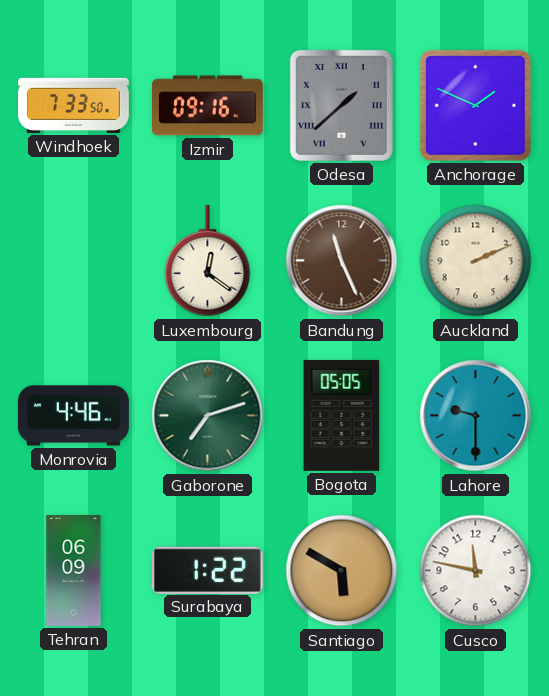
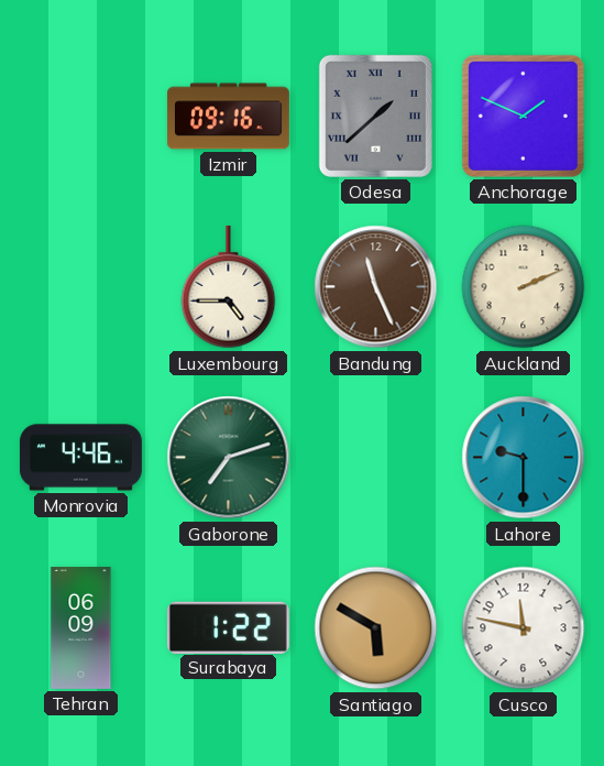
Windhoek: 7:33 -> none (73, 105)
Luxembourg: 12:21 -> 4:45 (229, 287)
Bogota: 05:05 -> none (342, 415)
